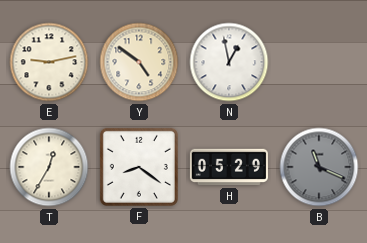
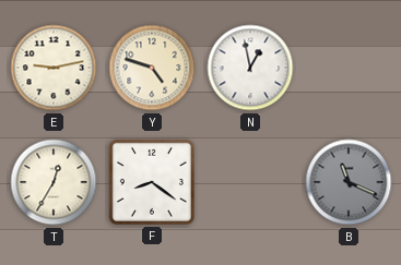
Y: 4:51 -> 4:48 (152, 68)
H: 05:29 -> none (229, 167)
